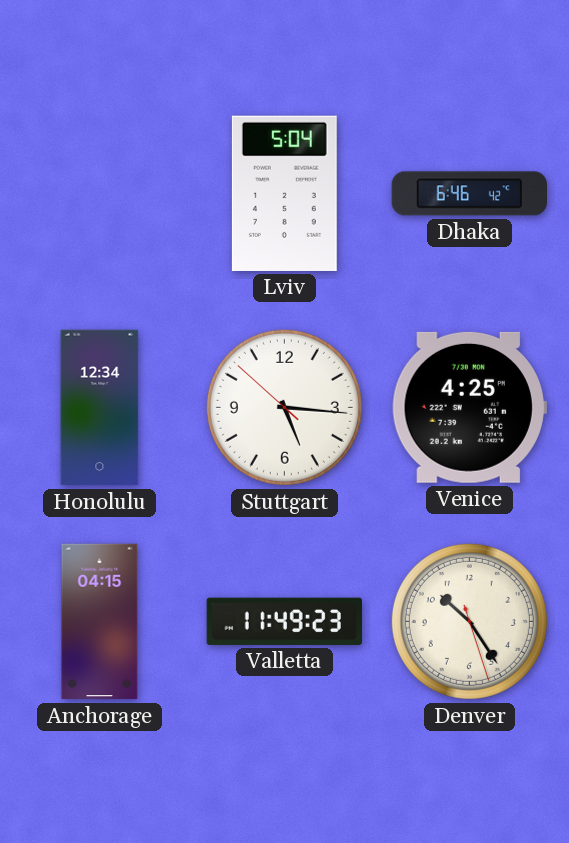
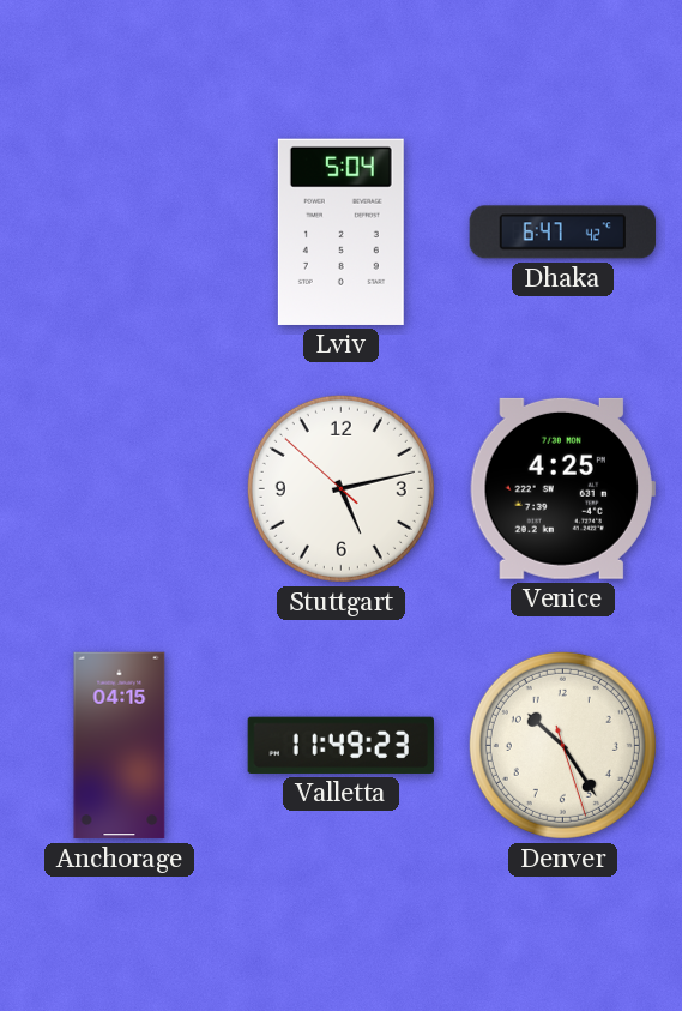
Dhaka: 6:46 -> 6:47 (562, 233)
Honolulu: 12:34 -> none (100, 408)
Stuttgart: 5:15 -> 5:12 (340, 488)
